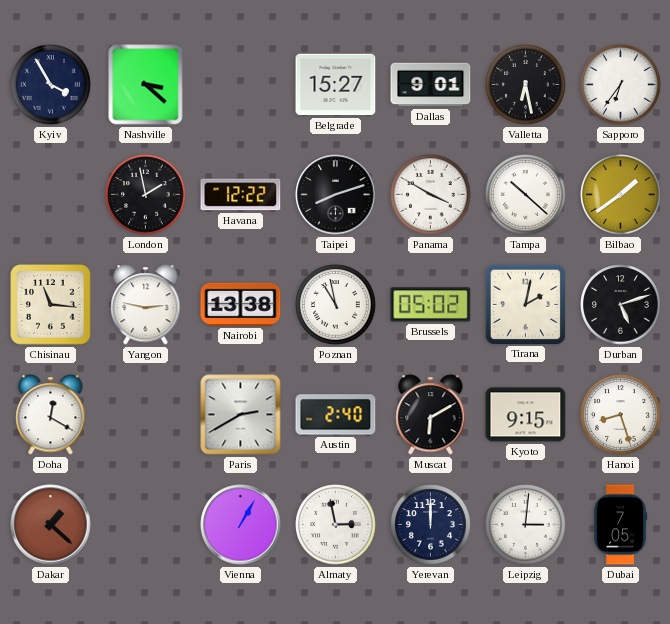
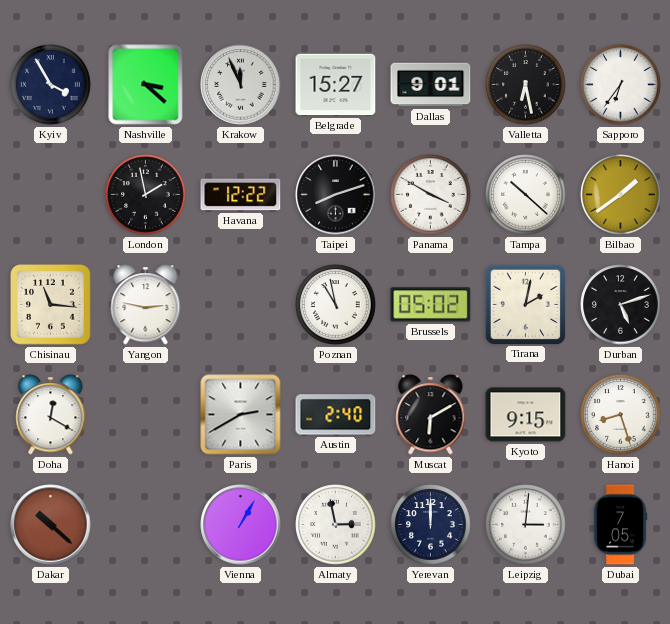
Krakow: none -> 11:56 (241, 85)
Nairobi: 13:38 -> none (241, 304)
Dakar: 1:22 -> 10:22 (51, 525)
